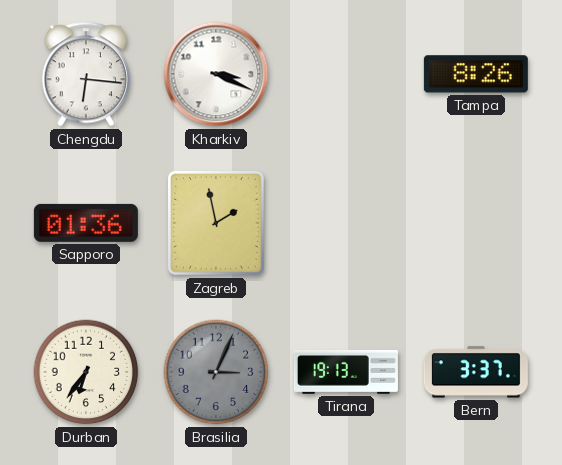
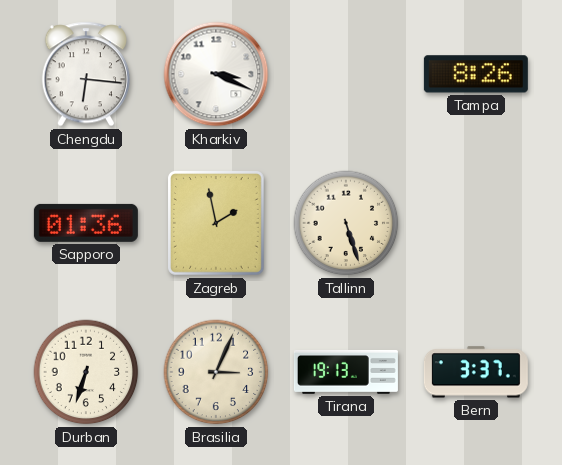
Tallinn: none -> 5:27 (346, 223)
Durban: 6:36 -> 6:33 (86, 372)
Brasilia dial: grey -> cream (216, 372)
